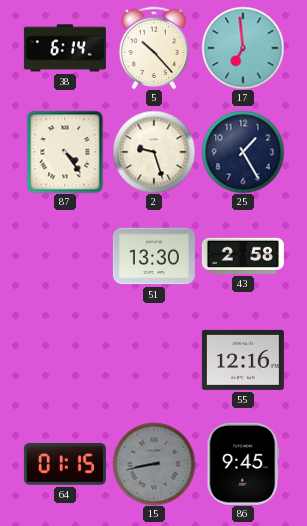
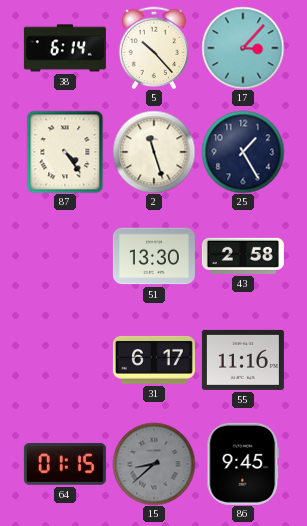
17: 6:59 -> 3:07 (243, 48)
2: 9:27 -> 11:27 (154, 152)
31: none -> 6:17 (154, 360)
55: 12:16 -> 11:16 (243, 360)
15: 8:43 -> 8:38 (154, 464)
